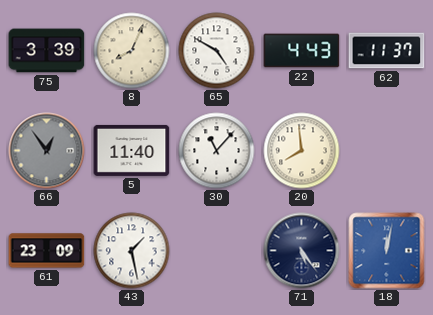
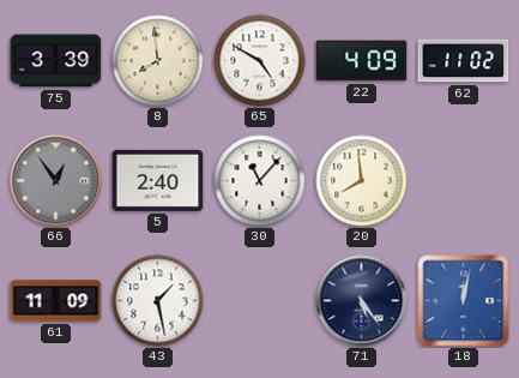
8: 8:04 -> 7:59 (158, 61)
22: 4:43 -> 4:09 (362, 61)
62: 11:37 -> 11:02 (464, 61)
5: 11:40 -> 2:40 (158, 180)
61: 23:09 -> 11:09 (56, 301)
